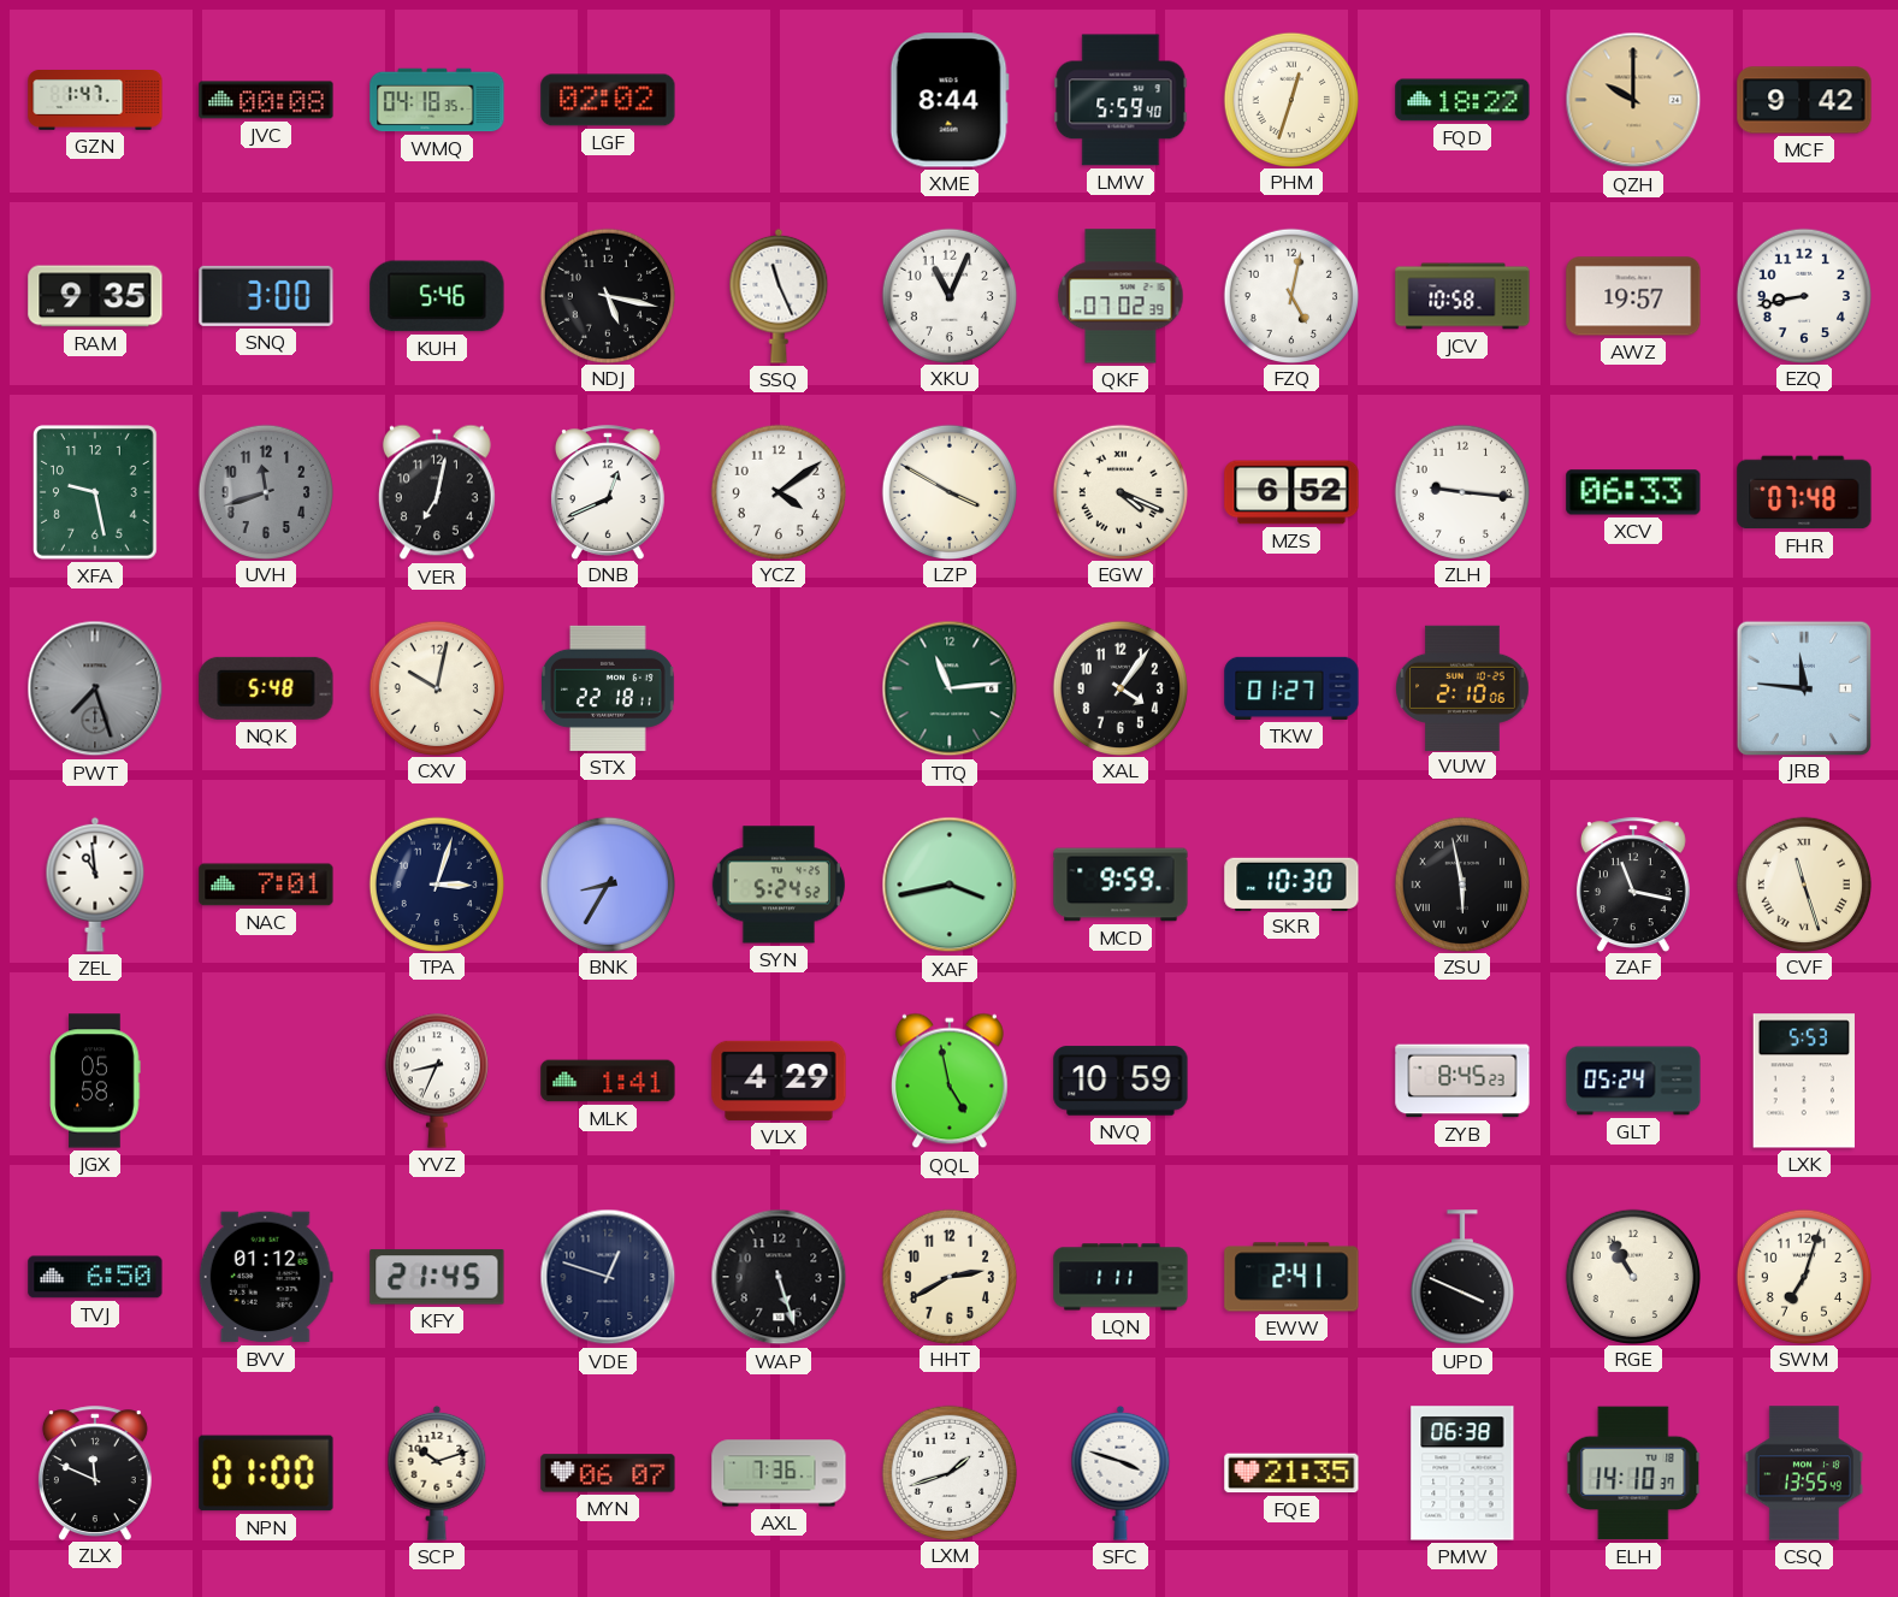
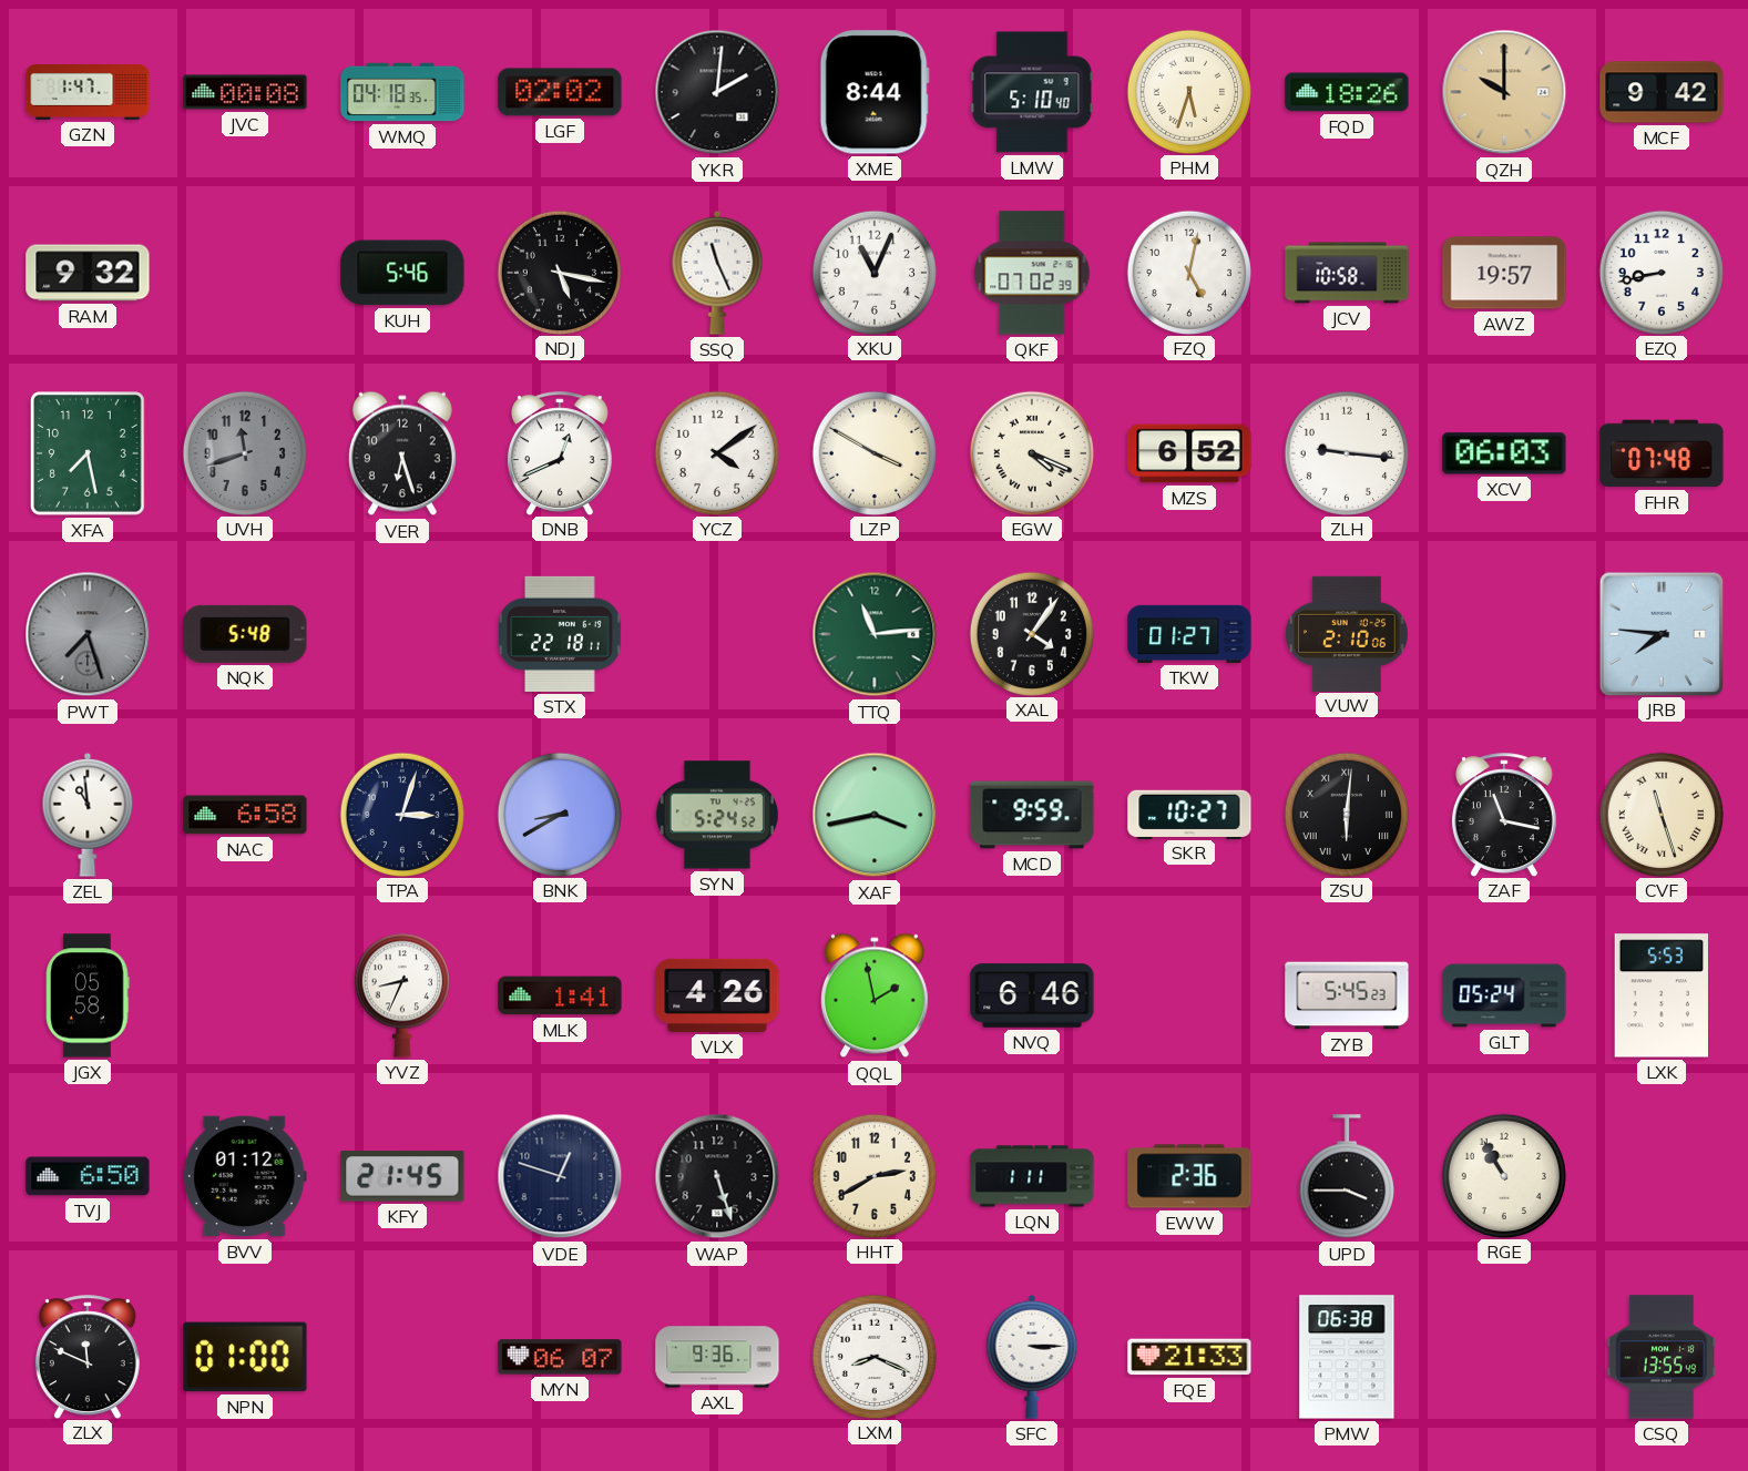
YKR: none -> 2:01 (717, 92)
LMW: 5:59 -> 5:10 (1032, 92)
PHM: 12:33 -> 5:33 (1188, 91)
FQD: 18:22 -> 18:26 (1347, 92)
RAM: 9:35 -> 9:32 (88, 273)
SNQ: 3:00 -> none (266, 296)
XFA: 9:28 -> 7:28 (89, 454)
VER: 7:02 -> 6:27 (402, 453)
XCV: 06:33 -> 06:03 (1504, 453)
CXV: 10:02 -> none (436, 687)
JRB: 11:46 -> 7:46 (1660, 633)
NAC: 7:01 -> 6:58 (245, 815)
BNK: 8:35 -> 8:40 (559, 814)
SKR: 10:30 -> 10:27 (1189, 814)
ZSU: 5:58 -> 6:01 (1346, 814)
VLX: 4:29 -> 4:26 (717, 995)
QQL: 4:58 -> 1:58 (875, 995)
NVQ: 10:59 -> 6:46 (1032, 995)
ZYB: 8:45 -> 5:45 (1347, 995)
EWW: 2:41 -> 2:36 (1189, 1176)
UPD: 3:49 -> 3:45 (1347, 1177)
SWM: 7:03 -> none (1803, 1276)
SCP: 10:12 -> none (437, 1473)
AXL: 7:36 -> 9:36 (717, 1357)
LXM: 1:42 -> 8:19 (873, 1356)
SFC: 3:48 -> 3:15 (1032, 1357)
FQE: 21:35 -> 21:33 (1189, 1357)
ELH: 14:10 -> none (1633, 1473)
